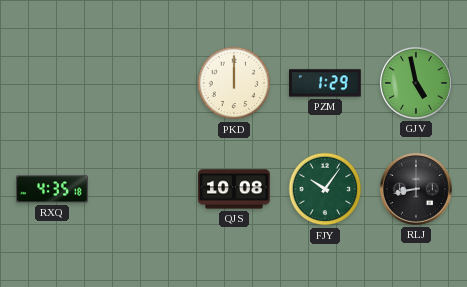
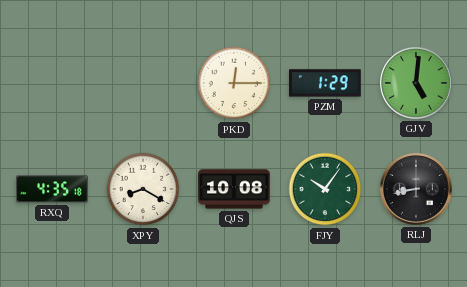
PKD: 12:00 -> 12:15 (234, 83)
GJV: 4:58 -> 5:01 (416, 83)
XPY: none -> 8:20 (143, 189)
